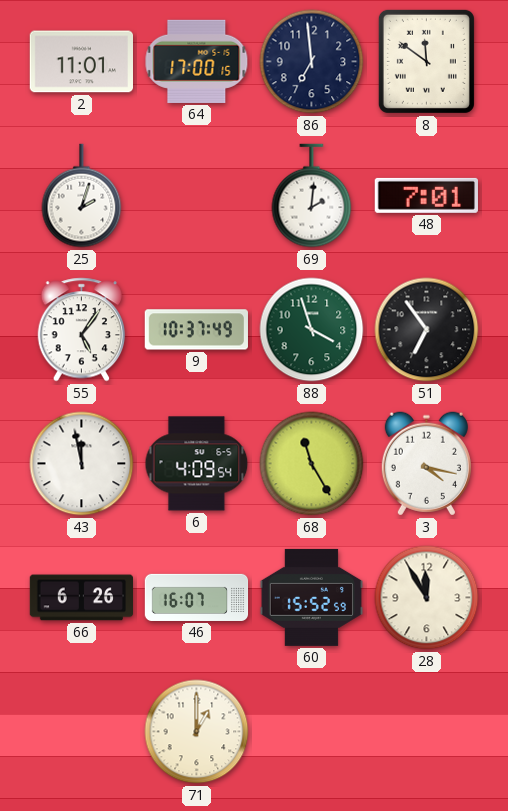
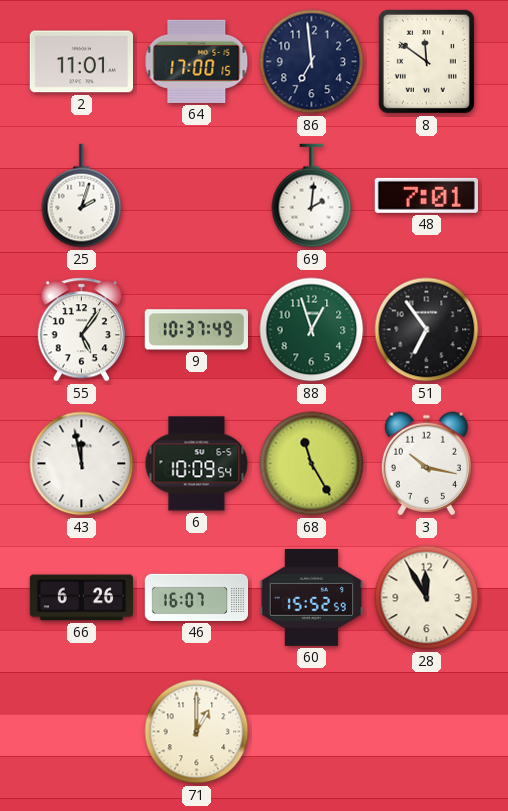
88: 3:57 -> 12:57 (312, 330)
6: 4:09 -> 10:09 (197, 464)
3: 4:17 -> 10:17 (426, 464)
